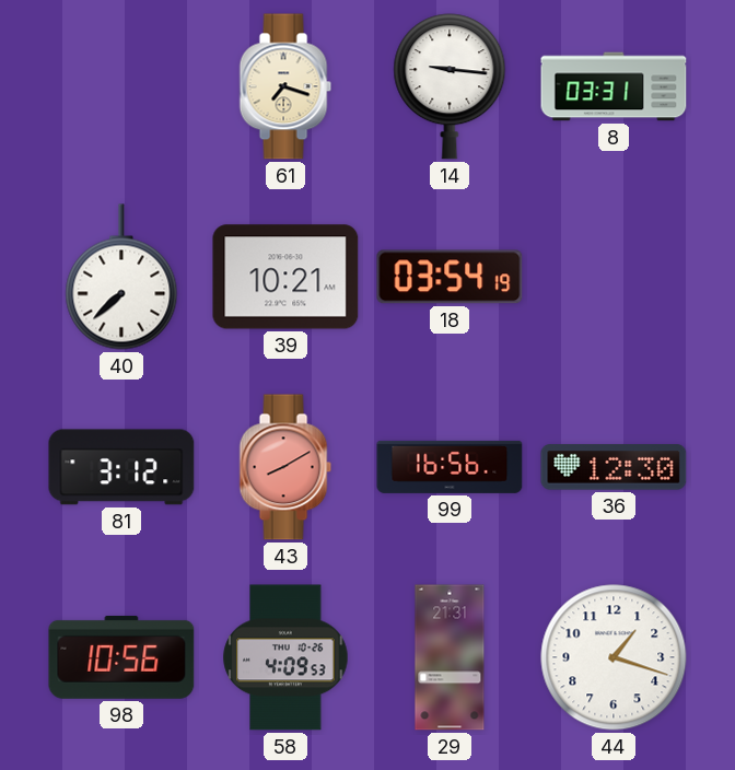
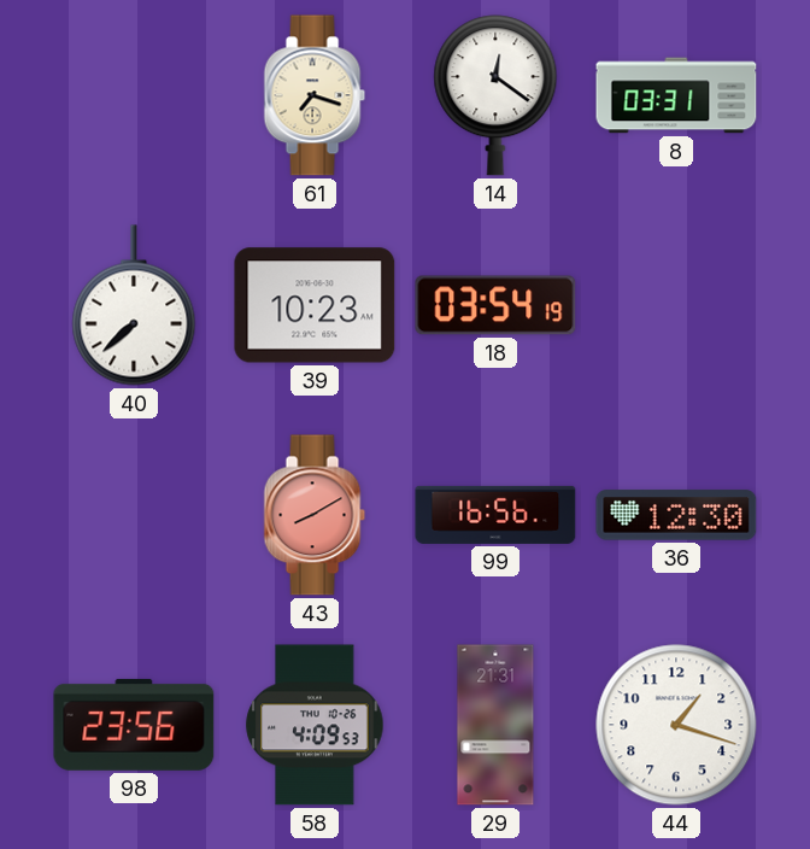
14: 9:16 -> 12:21 (495, 95)
39: 10:21 -> 10:23 (315, 305)
81: 3:12 -> none (121, 467)
98: 10:56 -> 23:56 (134, 725)
